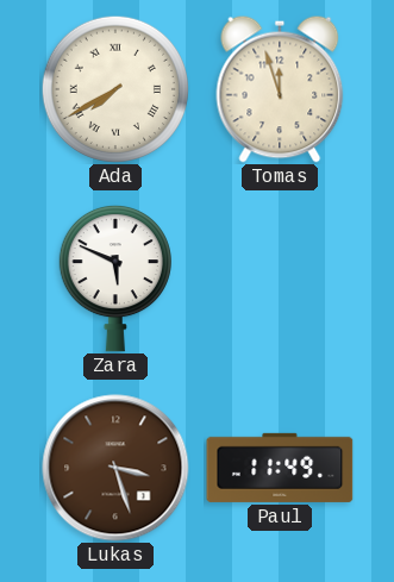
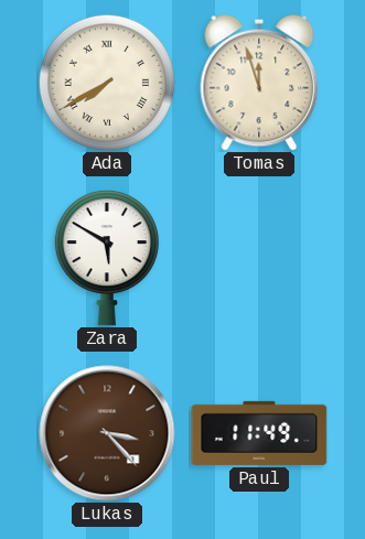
Zara: 5:49 -> 5:50 (107, 258)
Lukas: 3:27 -> 3:23 (107, 433)
